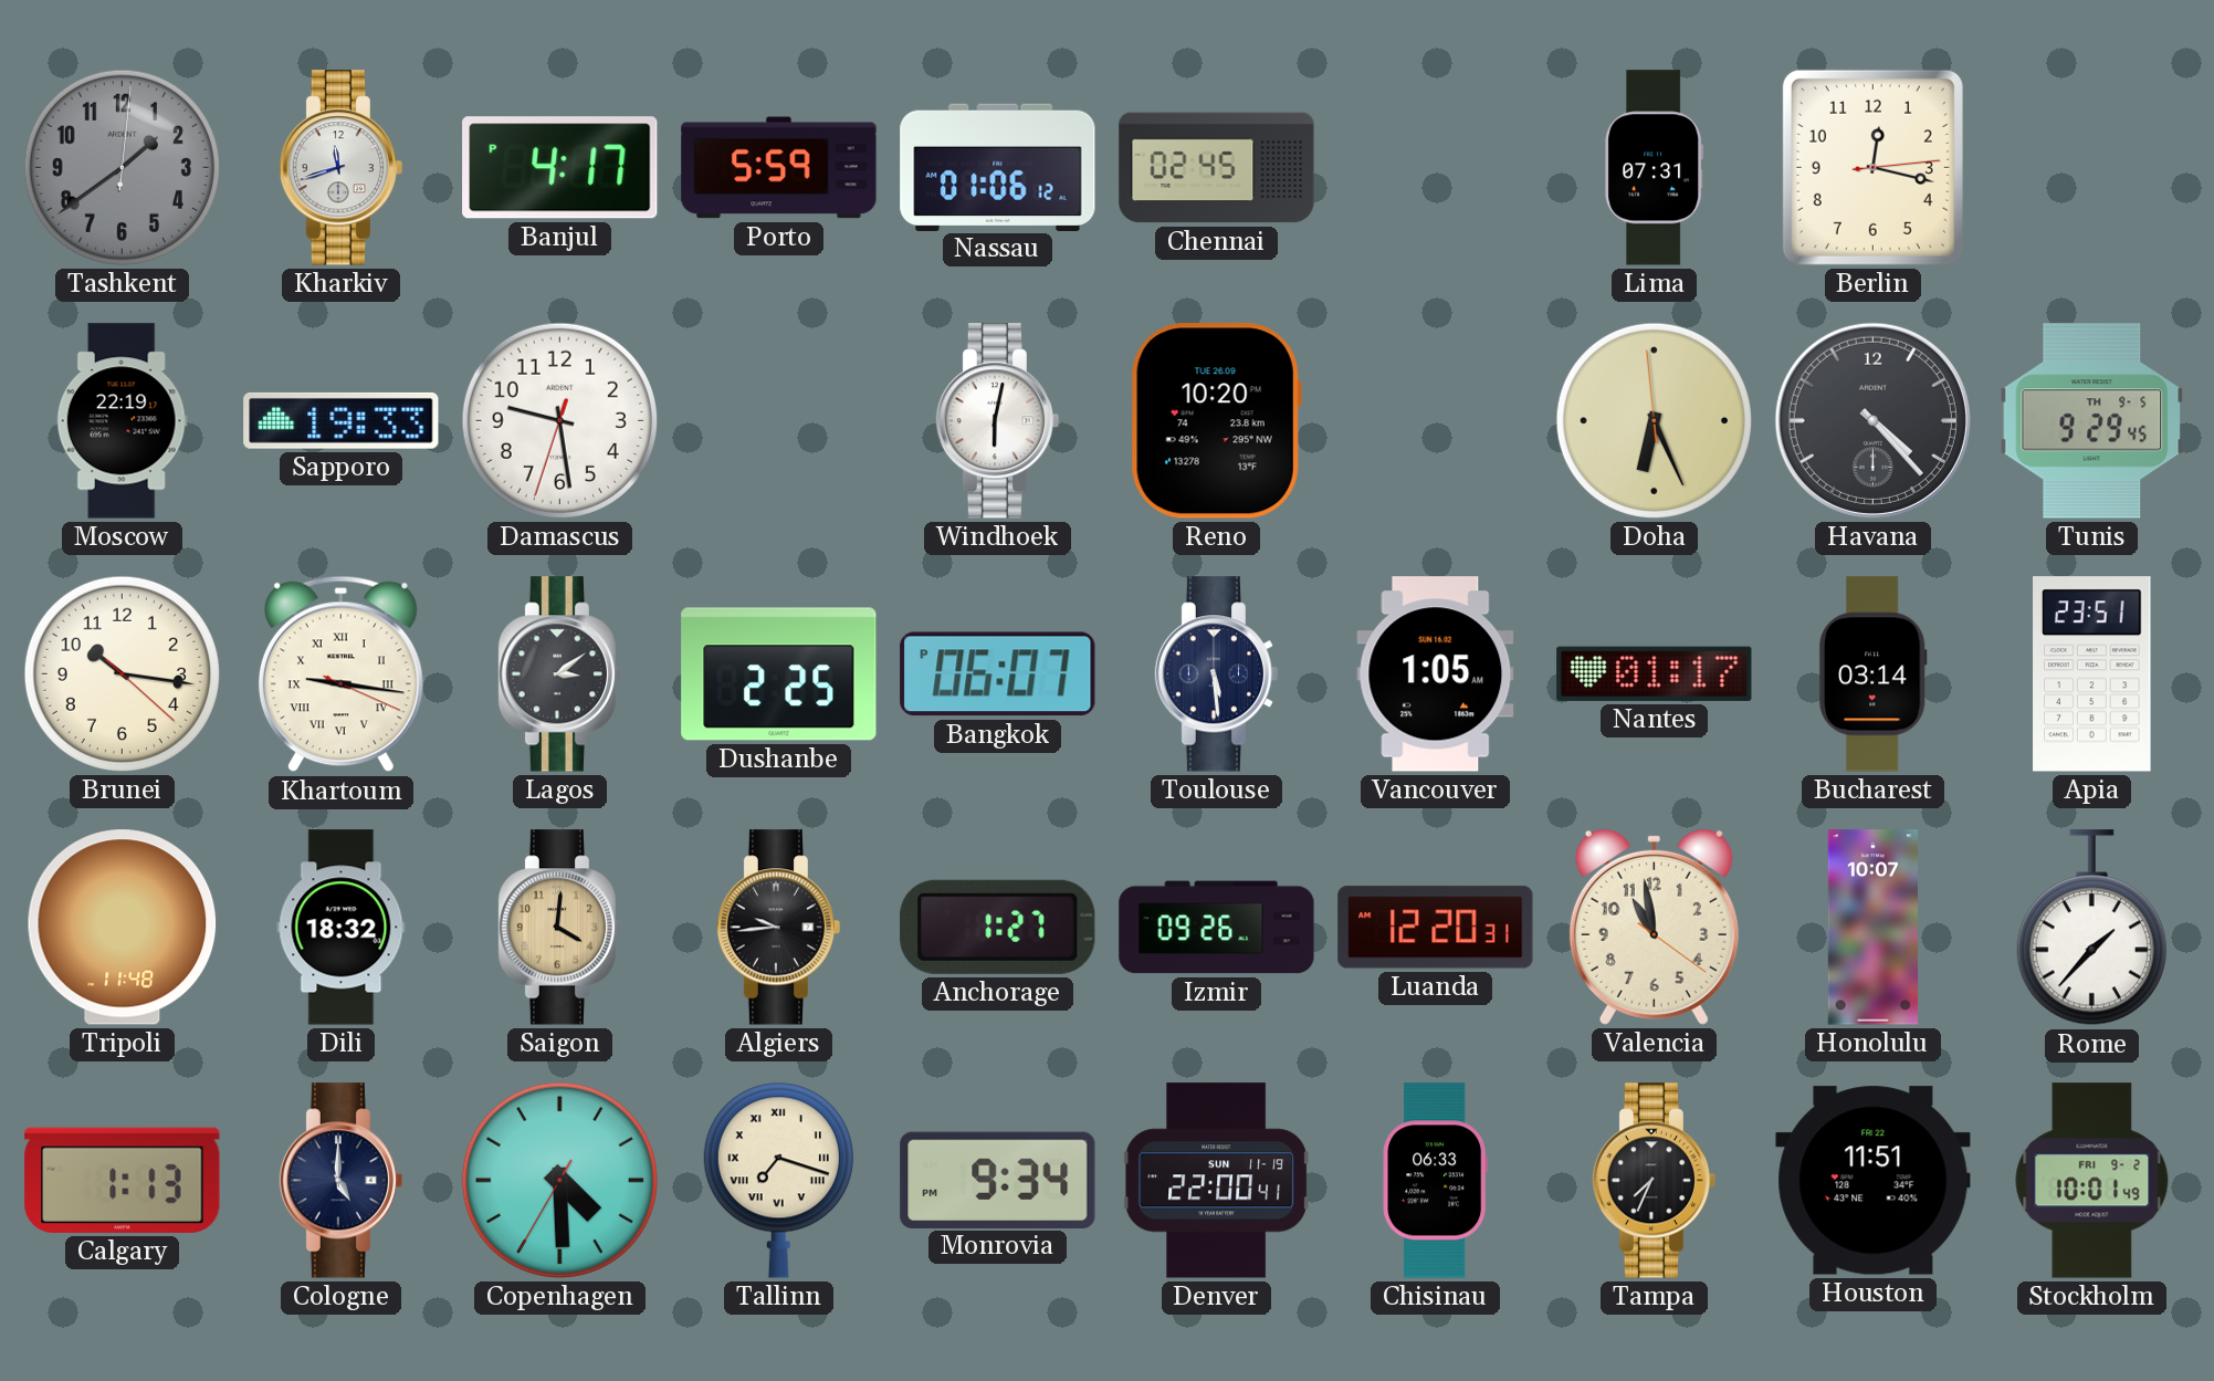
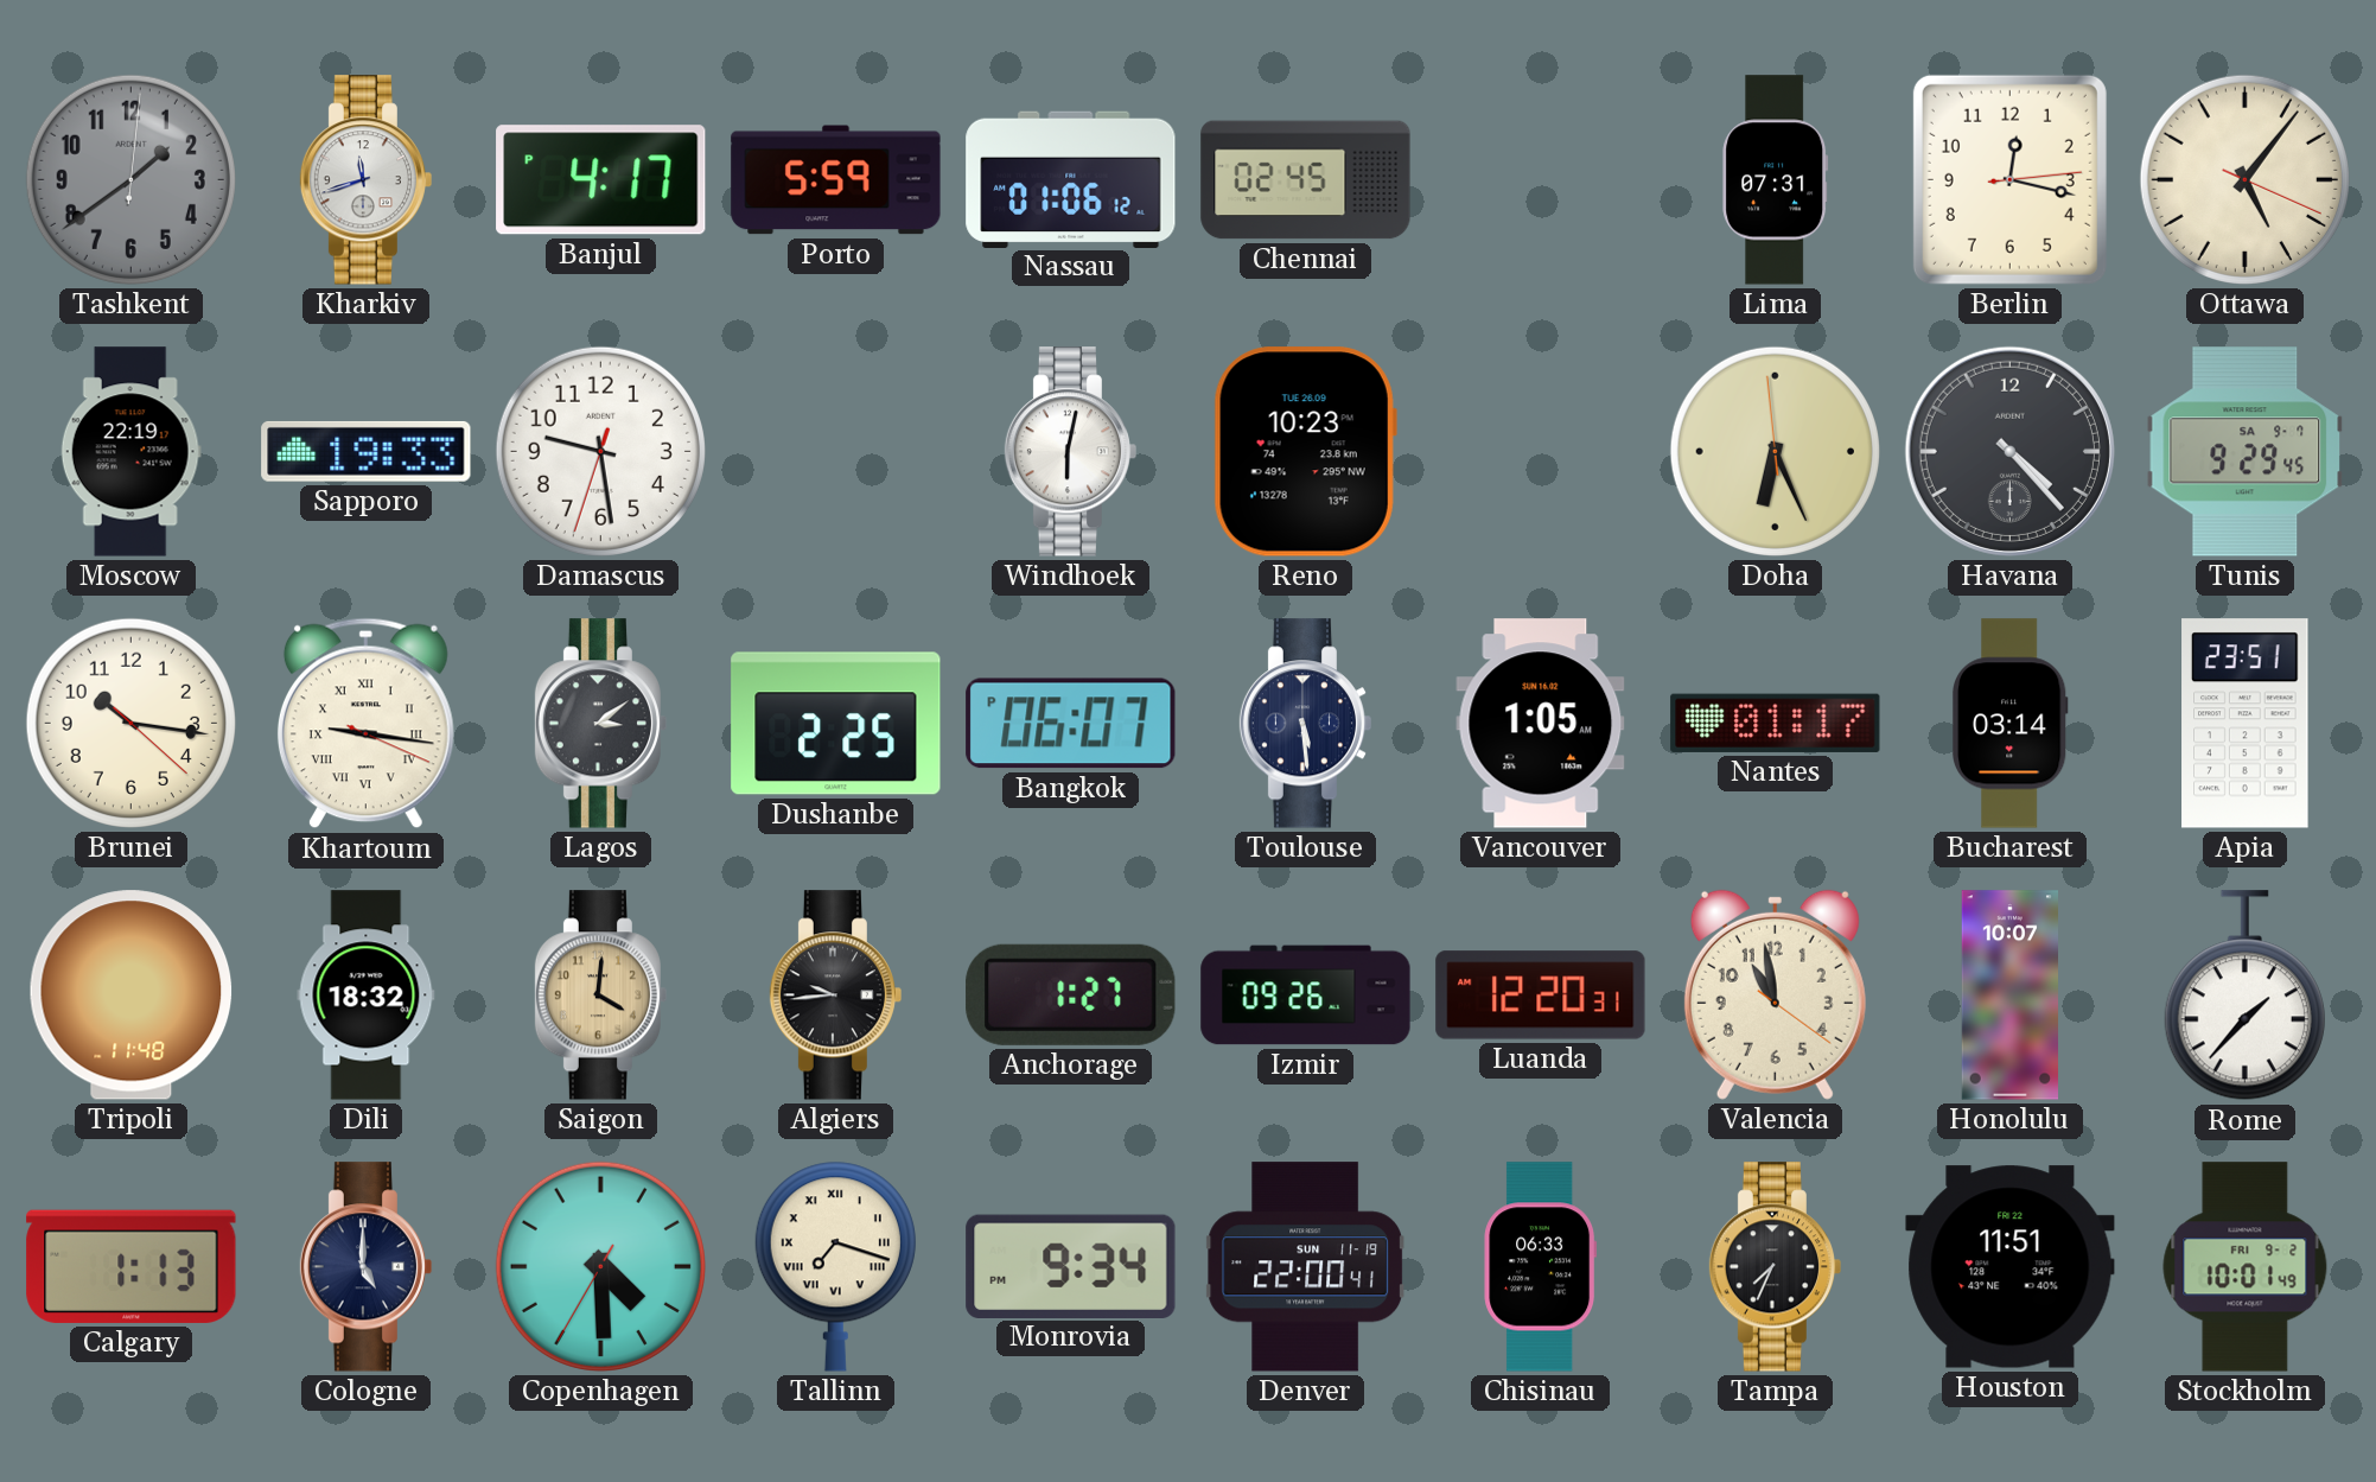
Ottawa: none -> 5:06 (2244, 179)
Reno: 10:20 -> 10:23 (1305, 452)
Tunis date: TH 9-5 -> SA 9-7 (2246, 452)
